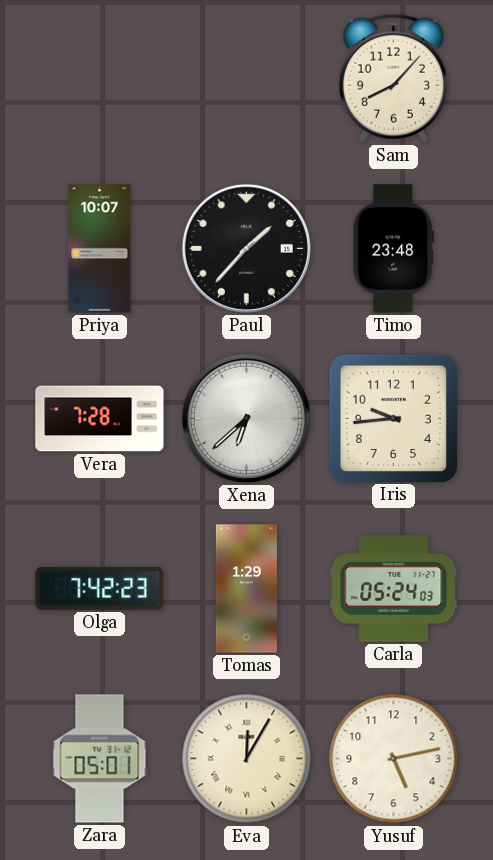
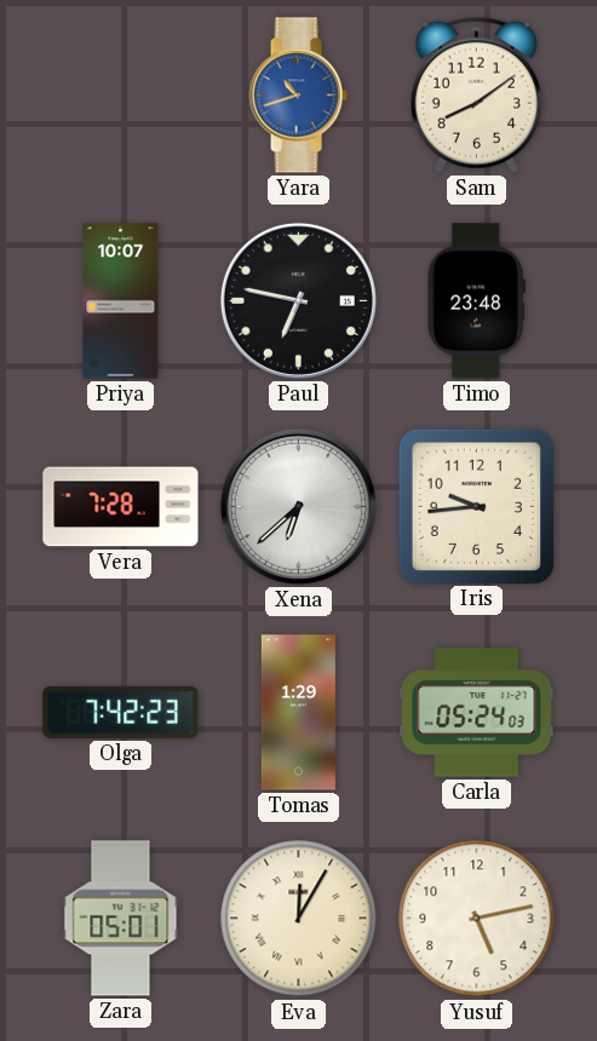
Yara: none -> 10:42 (298, 96)
Sam: 8:07 -> 8:09 (476, 94)
Paul: 1:37 -> 6:47 (298, 300)
